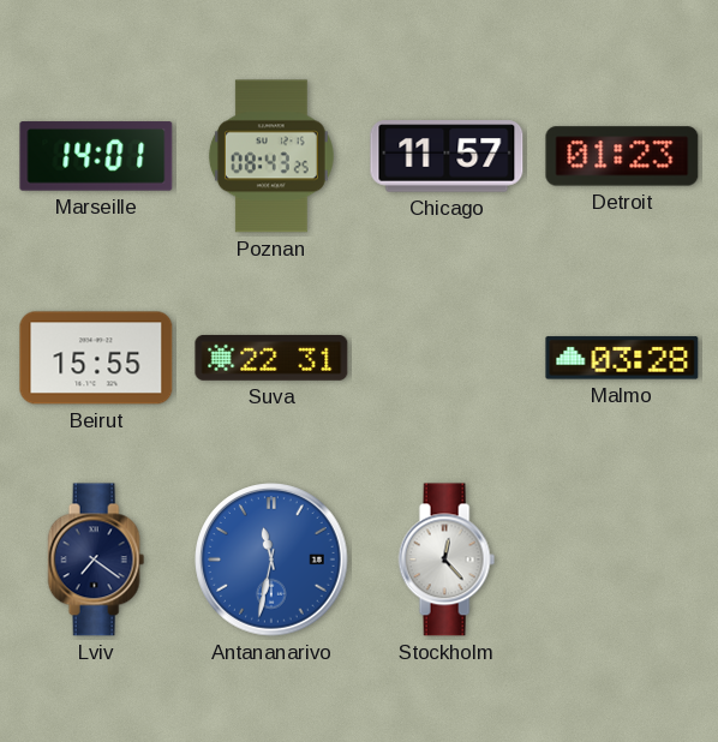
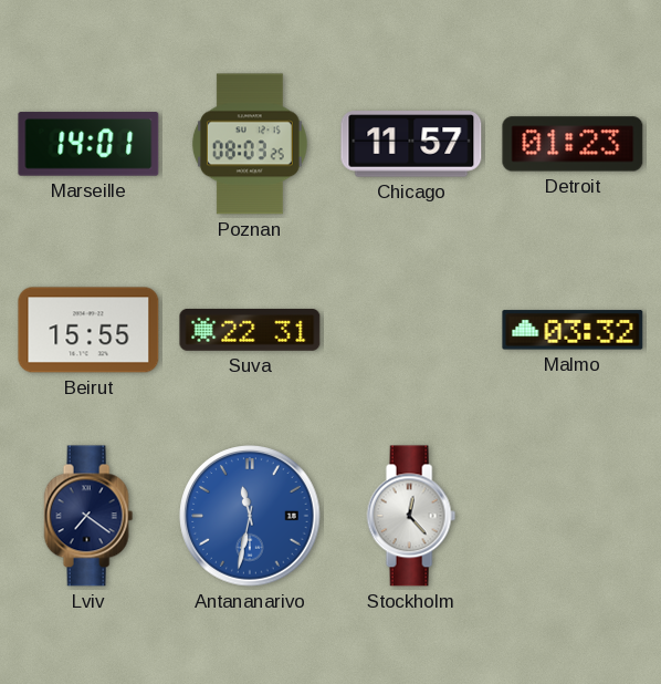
Poznan: 08:43 -> 08:03 (250, 144)
Malmo: 03:28 -> 03:32 (573, 330)
